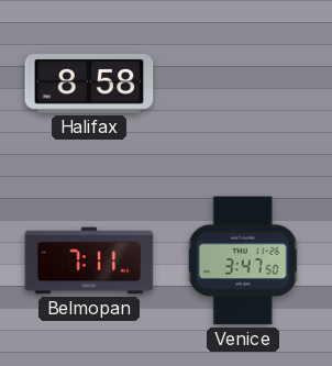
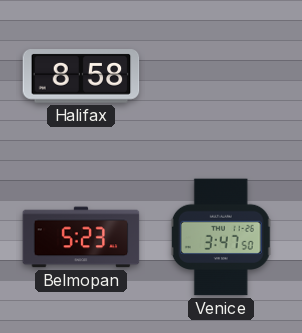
Belmopan: 7:11 -> 5:23 (81, 237)
